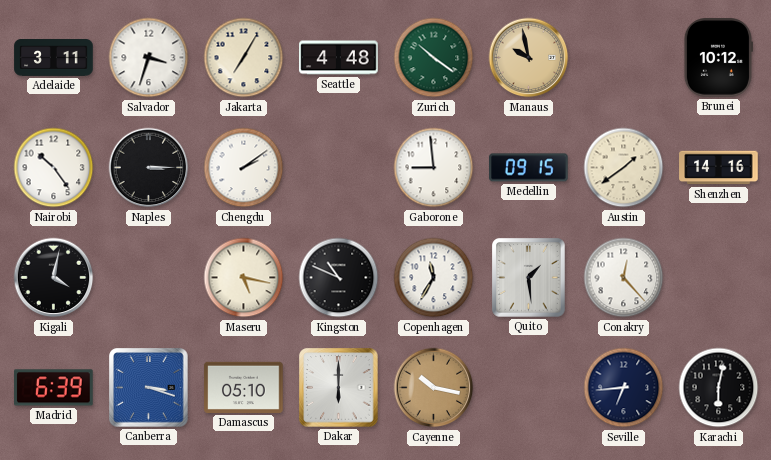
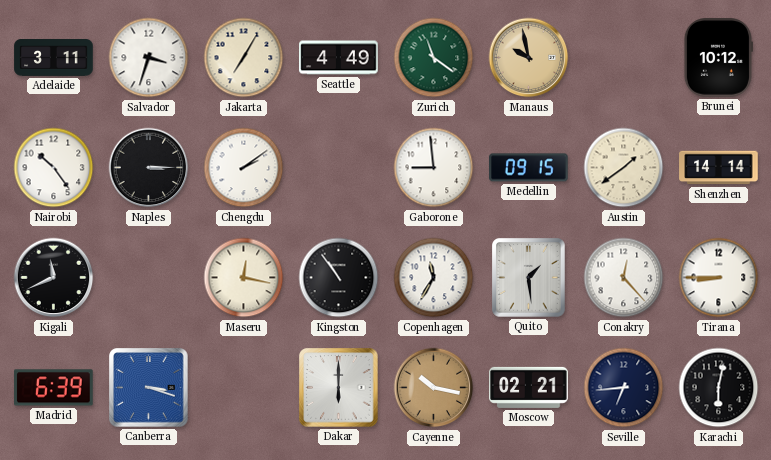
Seattle: 4:48 -> 4:49 (339, 58)
Zurich: 10:21 -> 11:21 (434, 58)
Shenzhen: 14:16 -> 14:14 (719, 168)
Kigali: 4:02 -> 11:41 (54, 278)
Maseru: 5:17 -> 12:17 (244, 278)
Kingston: 10:49 -> 10:54 (339, 278)
Tirana: none -> 8:45 (719, 278)
Damascus: 05:10 -> none (244, 387)
Moscow: none -> 02:21 (529, 387)
